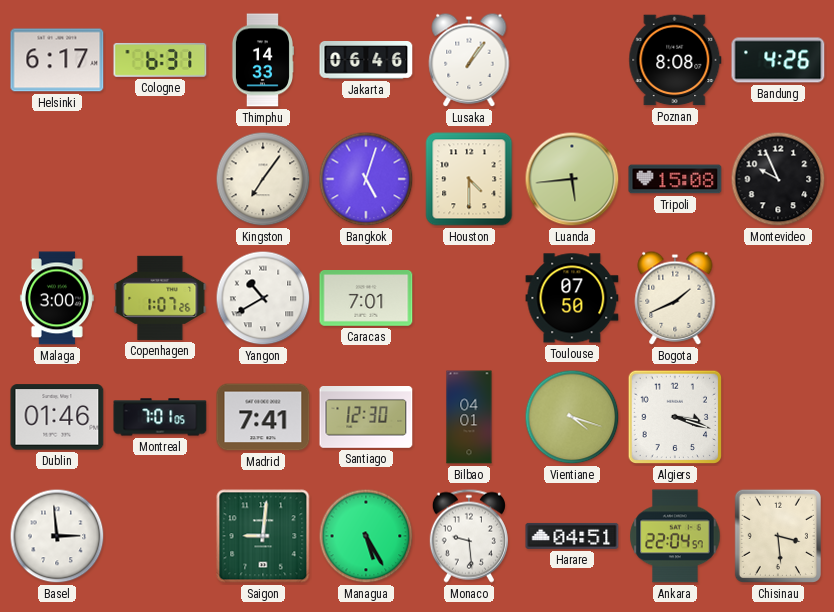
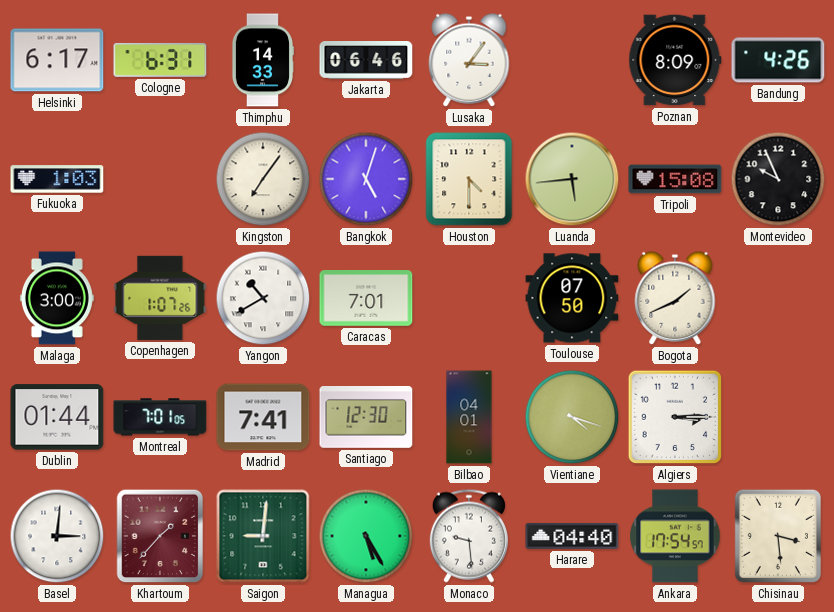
Lusaka: 1:06 -> 3:06 (469, 60)
Poznan: 8:08 -> 8:09 (675, 60)
Fukuoka: none -> 1:03 (57, 179)
Dublin: 01:46 -> 01:44 (57, 417)
Algiers: 3:18 -> 3:15 (675, 417)
Basel: 2:59 -> 3:01 (57, 536)
Khartoum: none -> 1:37 (160, 536)
Harare: 04:51 -> 04:40 (572, 536)
Ankara: 22:04 -> 17:54 (675, 536)
